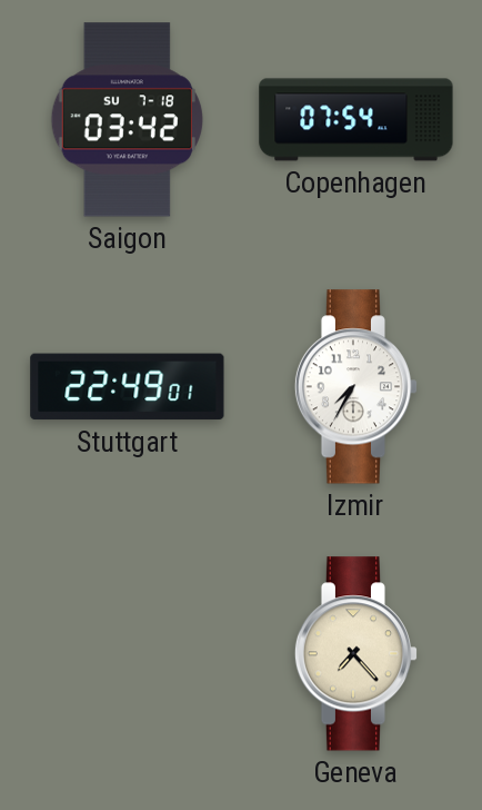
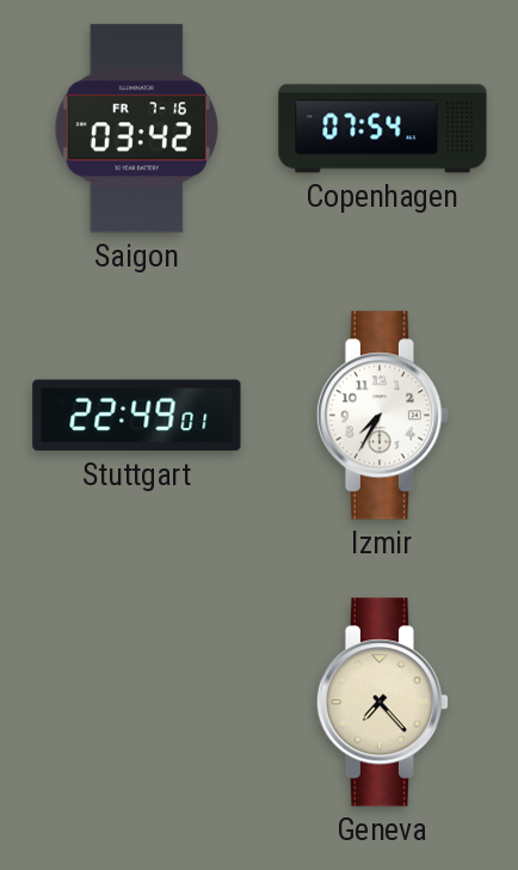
Saigon date: SU 7-18 -> FR 7-16 (136, 129)
